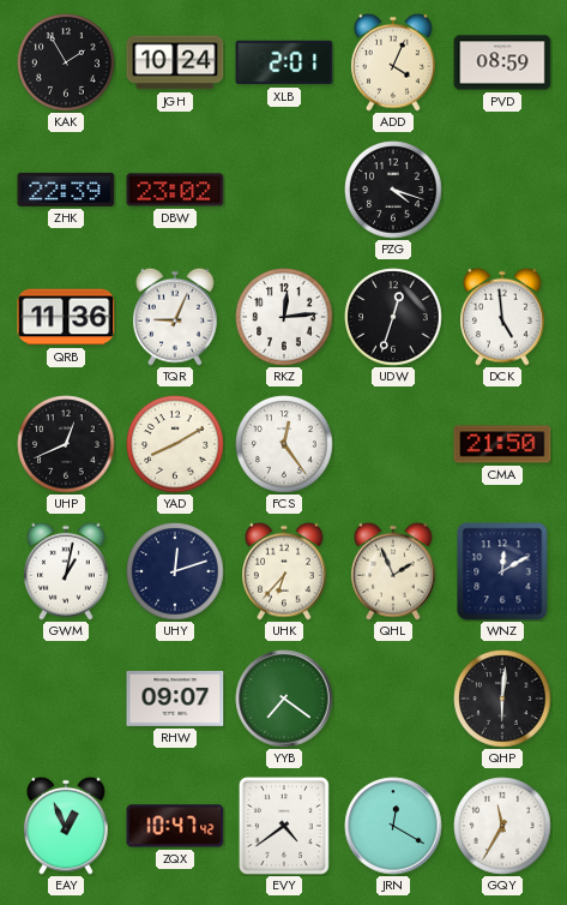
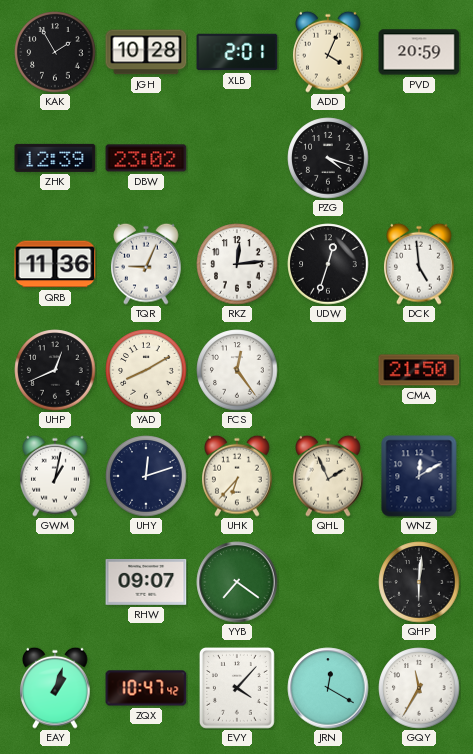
JGH: 10:24 -> 10:28 (146, 52)
PVD: 08:59 -> 20:59 (419, 52)
ZHK: 22:39 -> 12:39 (55, 158)
EAY: 12:56 -> 1:03 (56, 688)
EVY: 4:39 -> 4:07 (237, 689)
